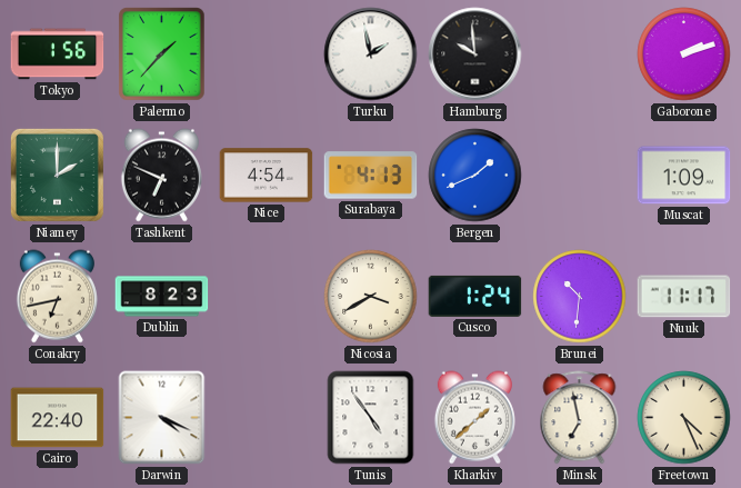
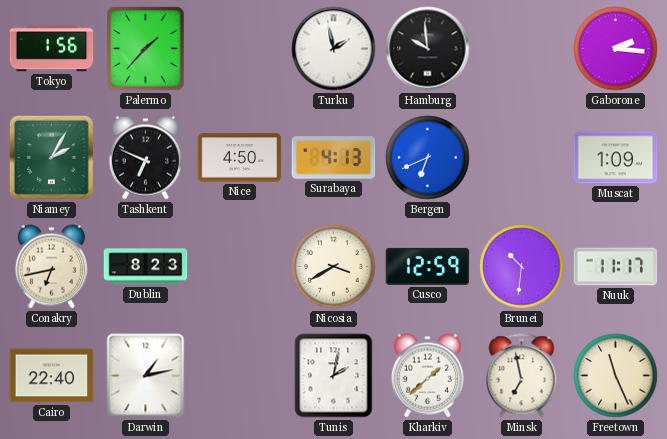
Gaborone: 2:12 -> 2:16 (616, 49)
Niamey: 2:00 -> 2:05 (51, 157)
Nice: 4:54 -> 4:50 (240, 158)
Bergen: 1:41 -> 6:41 (428, 158)
Cusco: 1:24 -> 12:59 (428, 266)
Darwin: 4:19 -> 1:13 (146, 376)
Tunis: 4:54 -> 2:02 (334, 376)
Freetown: 4:26 -> 11:26 (616, 376)
